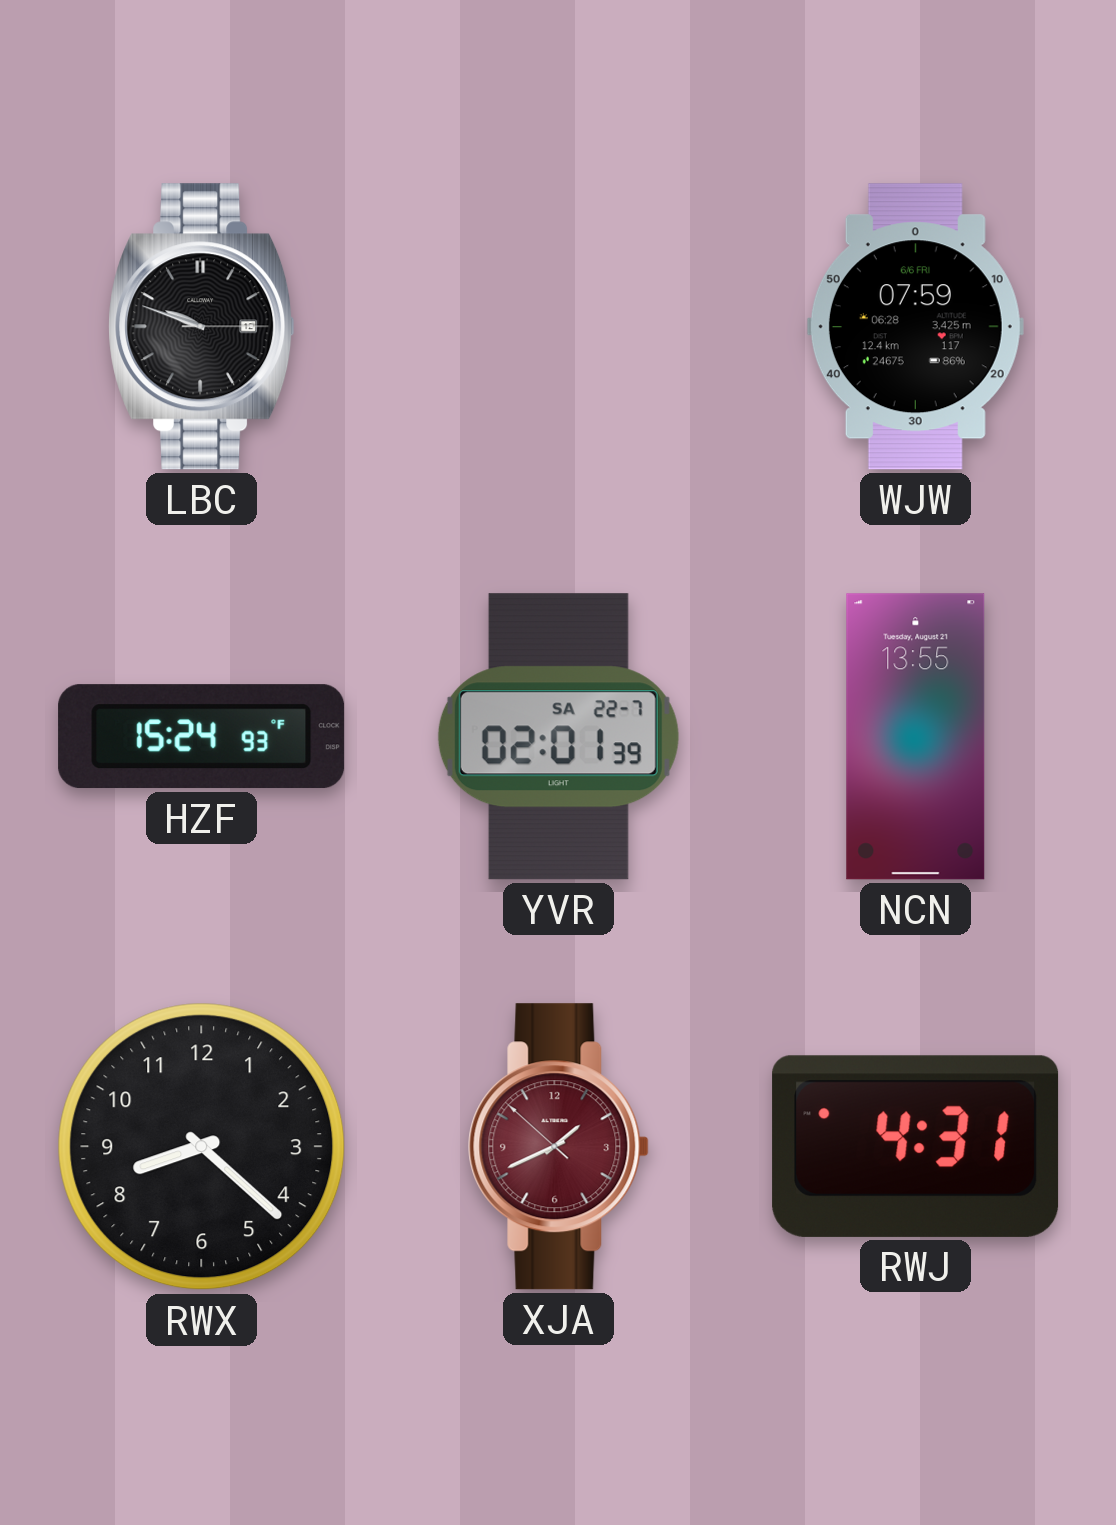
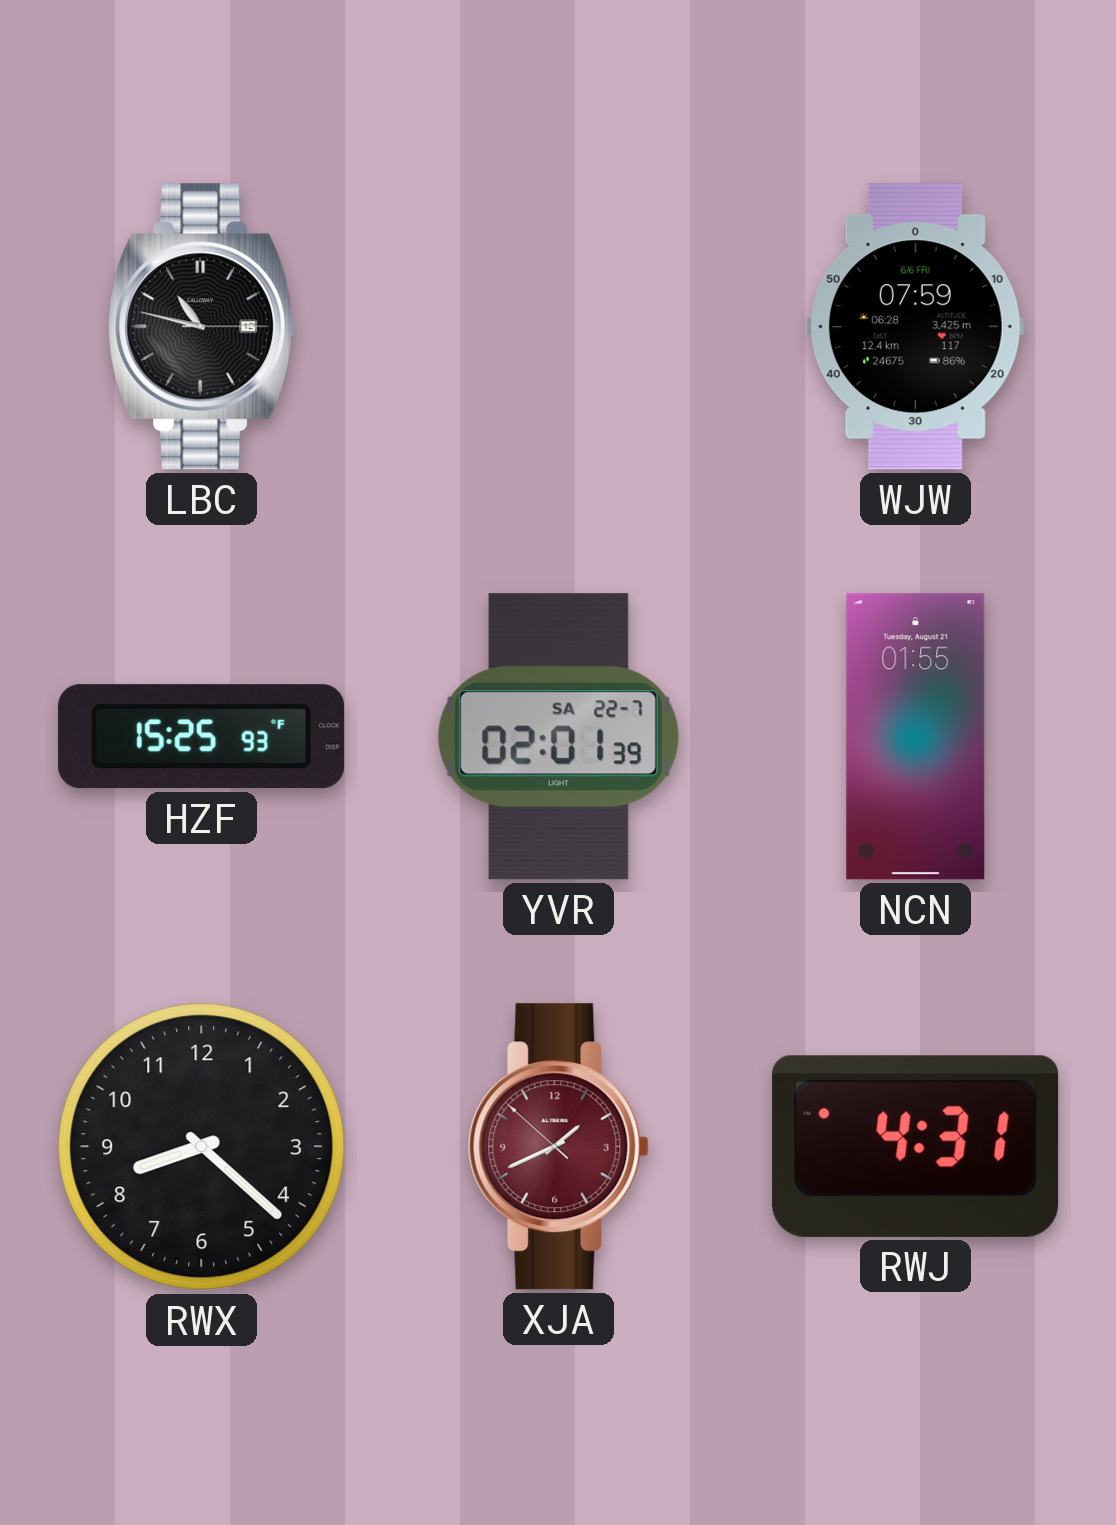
LBC: 9:48 -> 10:47 (202, 327)
HZF: 15:24 -> 15:25 (202, 737)
NCN: 13:55 -> 01:55 (916, 737)
